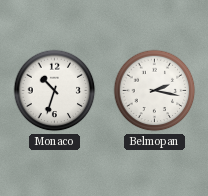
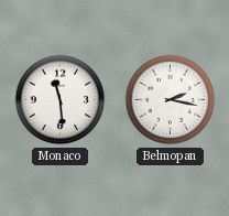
Monaco: 10:33 -> 11:29 (61, 100)
